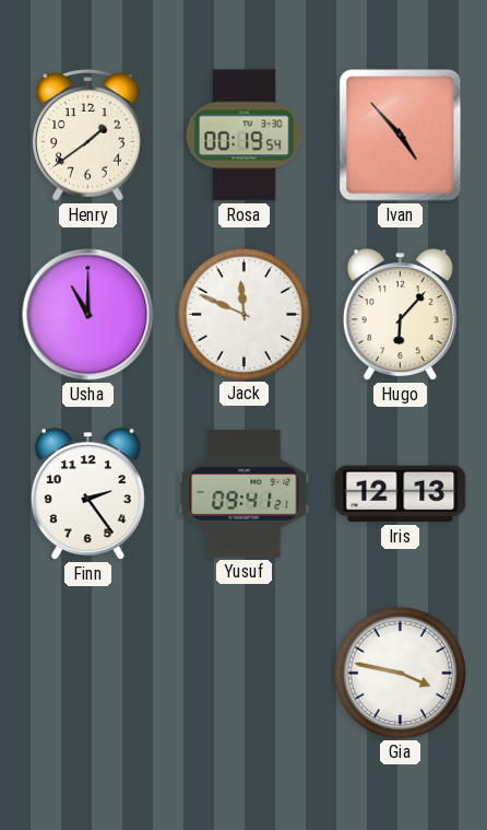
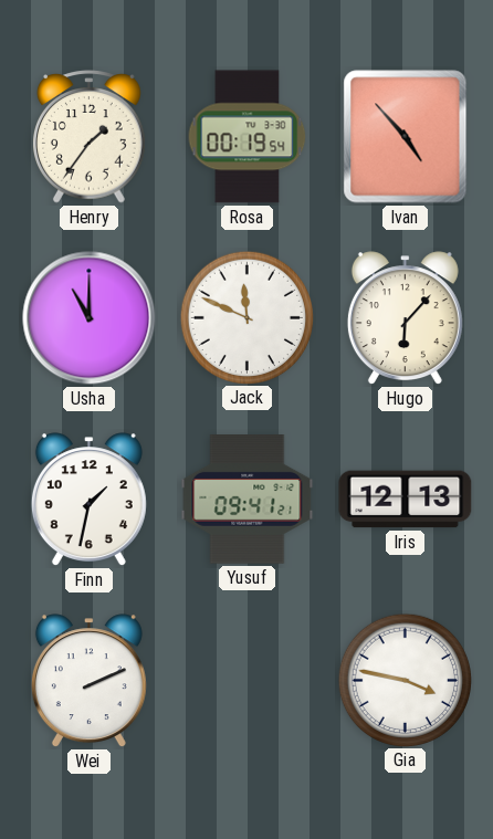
Henry: 1:39 -> 1:36 (90, 137)
Finn: 2:24 -> 1:32 (88, 500)
Wei: none -> 2:11 (88, 681)
